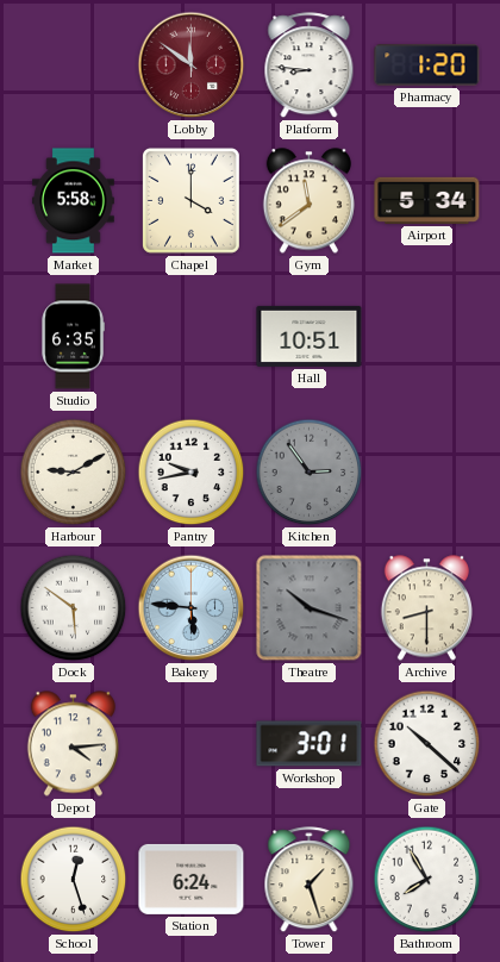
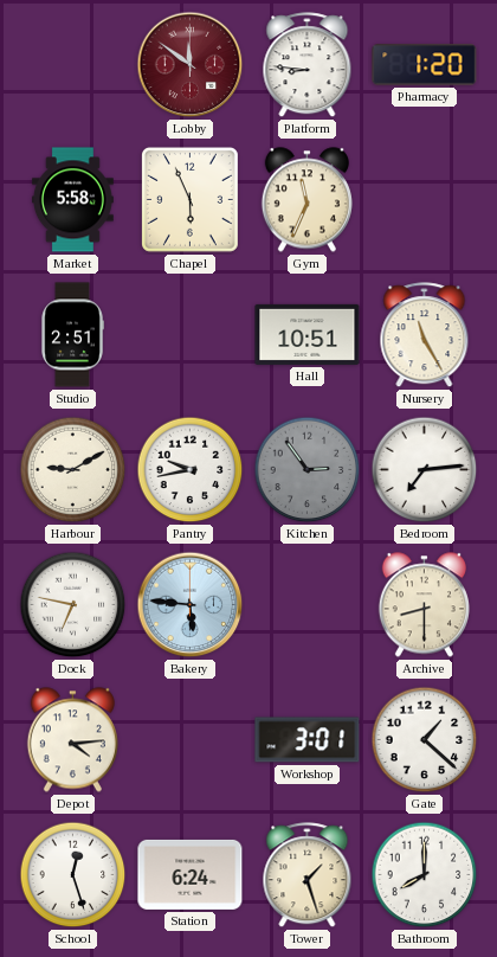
Chapel: 4:00 -> 5:56 (189, 199)
Gym: 11:39 -> 11:34 (306, 200)
Airport: 5:34 -> none (427, 200)
Studio: 6:35 -> 2:51 (72, 335)
Nursery: none -> 11:25 (425, 335)
Bedroom: none -> 7:14 (425, 470)
Dock: 5:51 -> 6:47 (73, 605)
Theatre: 10:18 -> none (310, 608)
Gate: 10:22 -> 1:22 (425, 740)
Bathroom: 7:55 -> 8:00 (425, 875)
